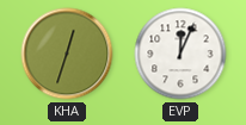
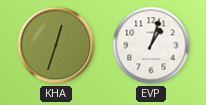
EVP: 12:04 -> 1:03 (151, 45)
